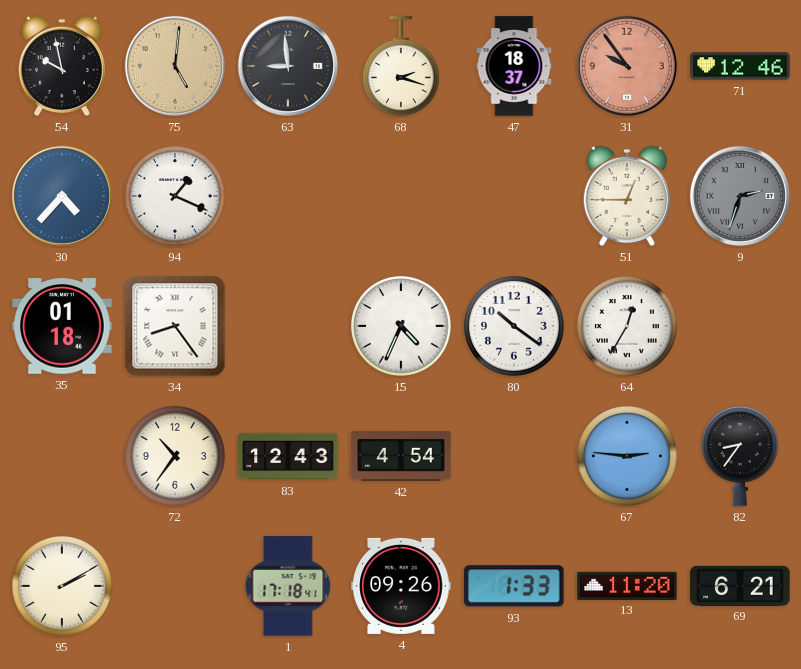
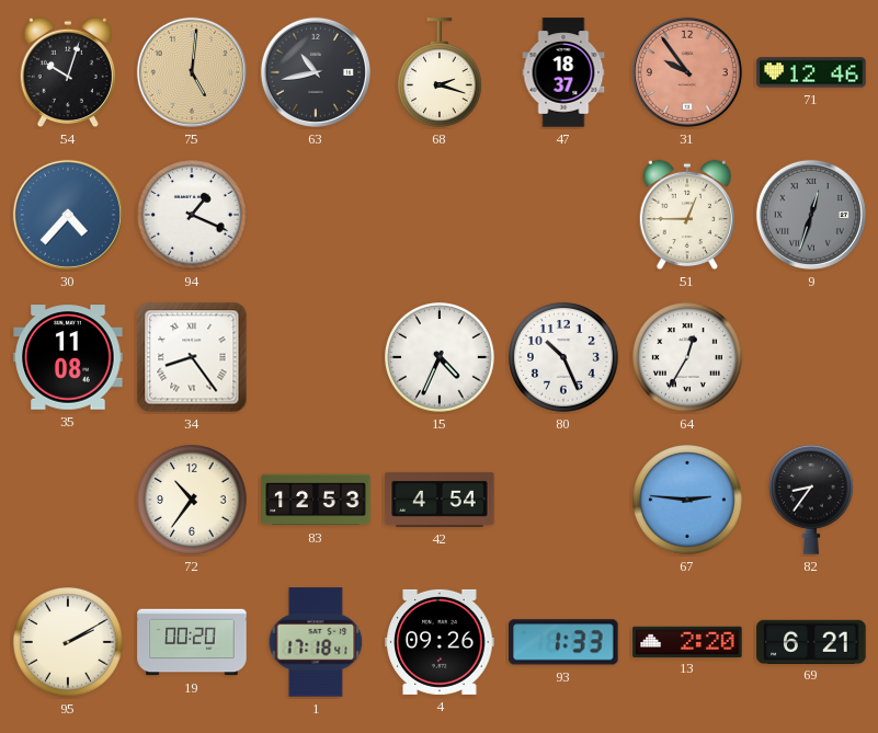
54: 9:58 -> 10:03 (67, 72)
63: 8:59 -> 10:43 (316, 72)
9: 2:33 -> 12:33 (811, 215)
35: 01:18 -> 11:08 (68, 357)
80: 10:21 -> 10:26 (565, 358)
83: 12:43 -> 12:53 (316, 500)
19: none -> 00:20 (192, 642)
13: 11:20 -> 2:20 (687, 641)
